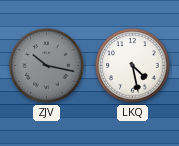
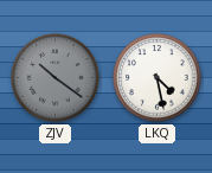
ZJV: 10:17 -> 10:21 (56, 78)
